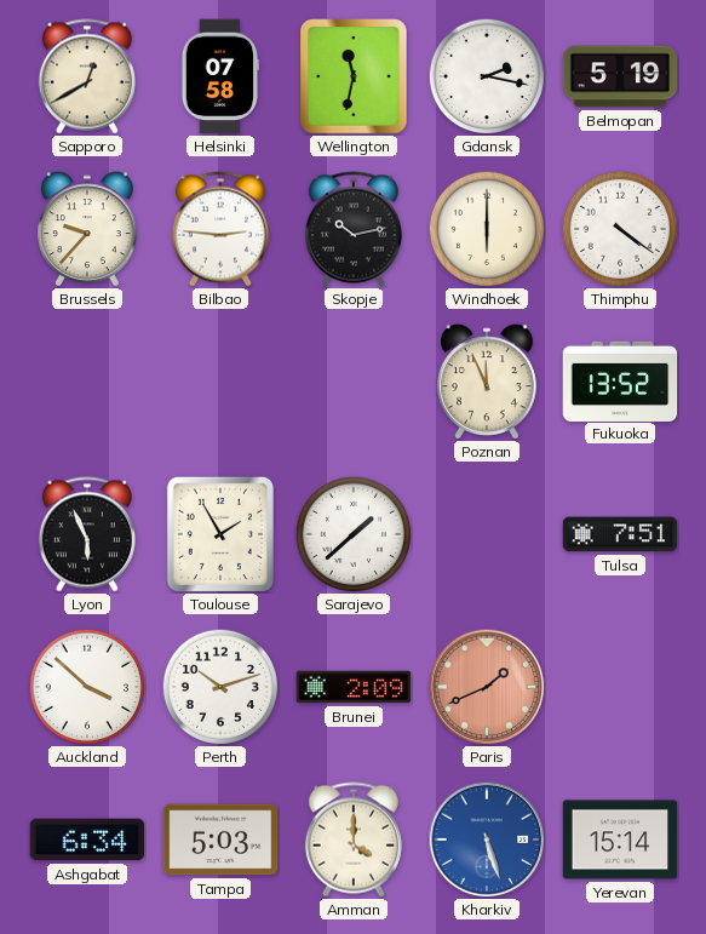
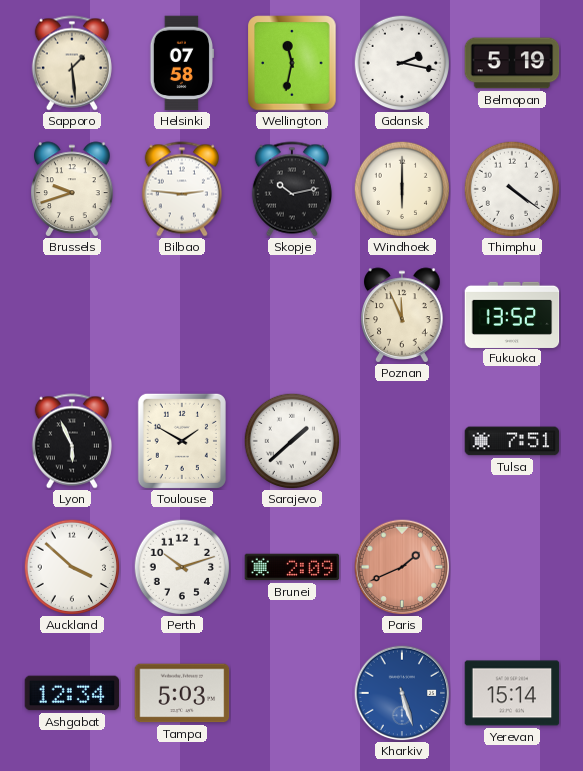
Sapporo: 12:40 -> 1:29 (72, 63)
Brussels: 9:37 -> 9:42 (72, 189)
Toulouse: 1:55 -> 1:50 (182, 441)
Ashgabat: 6:34 -> 12:34 (72, 693)
Amman: 4:00 -> none (354, 840)
